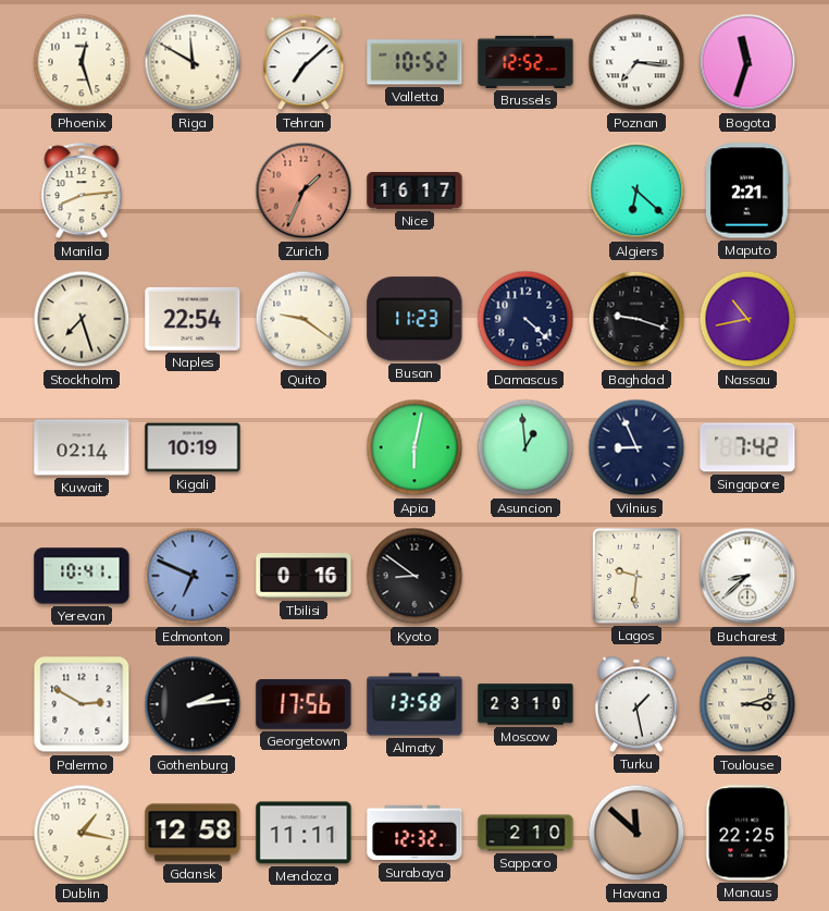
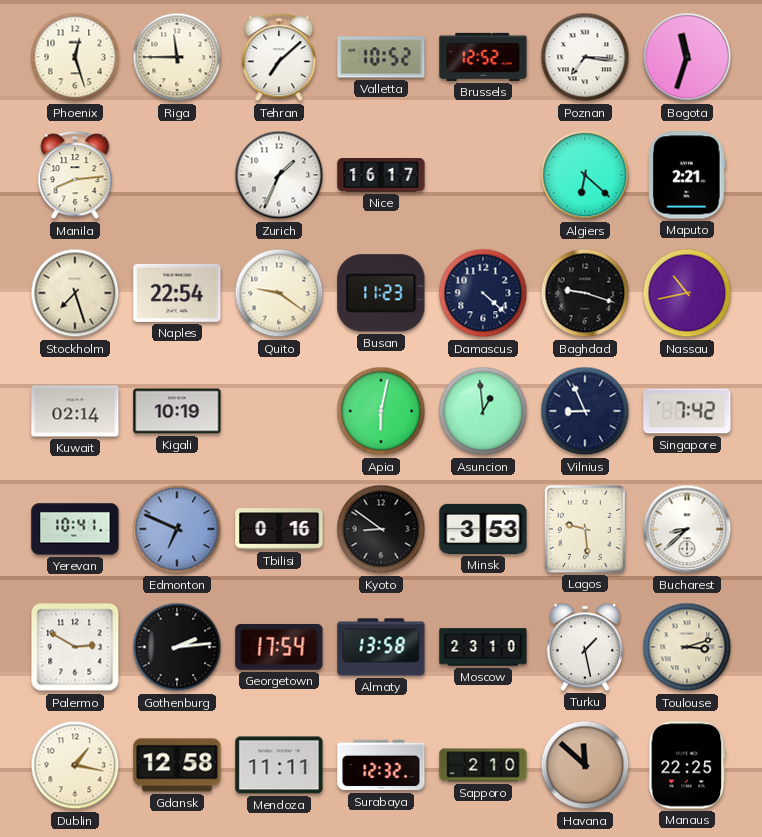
Riga: 11:50 -> 11:45 (177, 57)
Zurich dial: salmon -> white (279, 175)
Minsk: none -> 3:53 (483, 529)
Lagos: 9:31 -> 9:29 (585, 529)
Georgetown: 17:56 -> 17:54 (279, 647)
